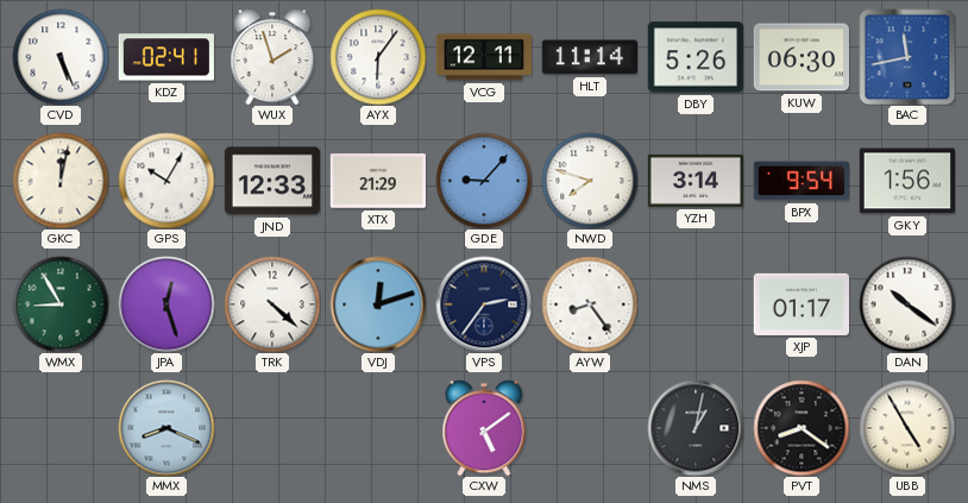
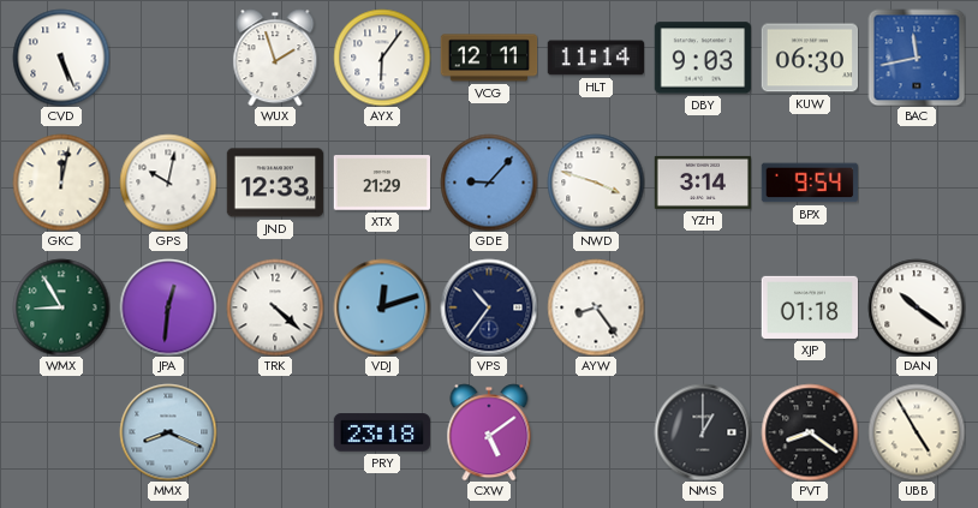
KDZ: 02:41 -> none (165, 57)
DBY: 5:26 -> 9:03 (702, 58)
GPS: 10:05 -> 10:02 (168, 183)
NWD: 7:48 -> 3:48 (596, 183)
GKY: 1:56 -> none (906, 181)
JPA: 12:27 -> 12:31 (168, 307)
VPS: 2:36 -> 10:36 (489, 307)
XJP: 01:17 -> 01:18 (810, 307)
PRY: none -> 23:18 (382, 432)
NMS: 1:02 -> 1:00 (703, 432)
